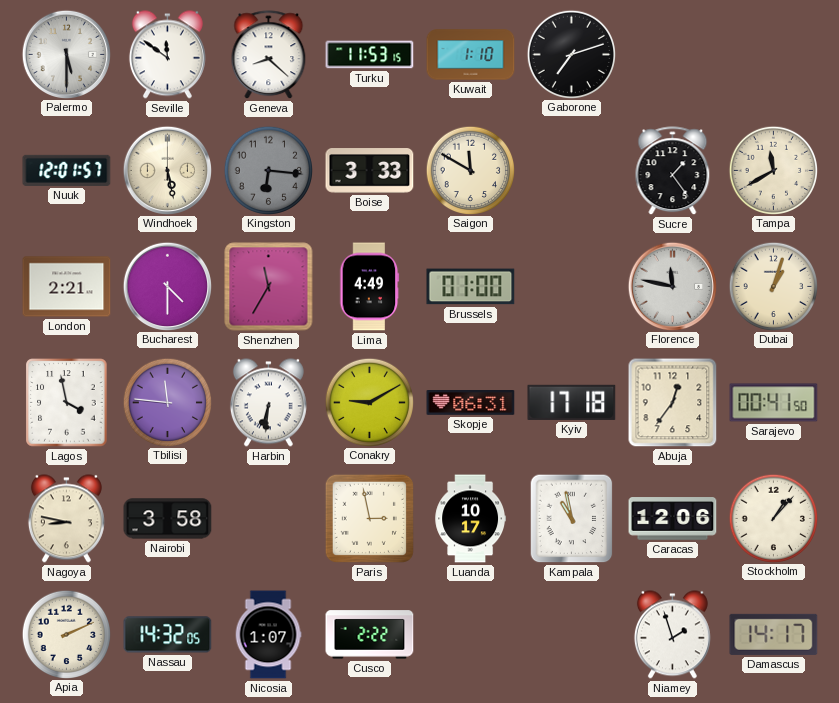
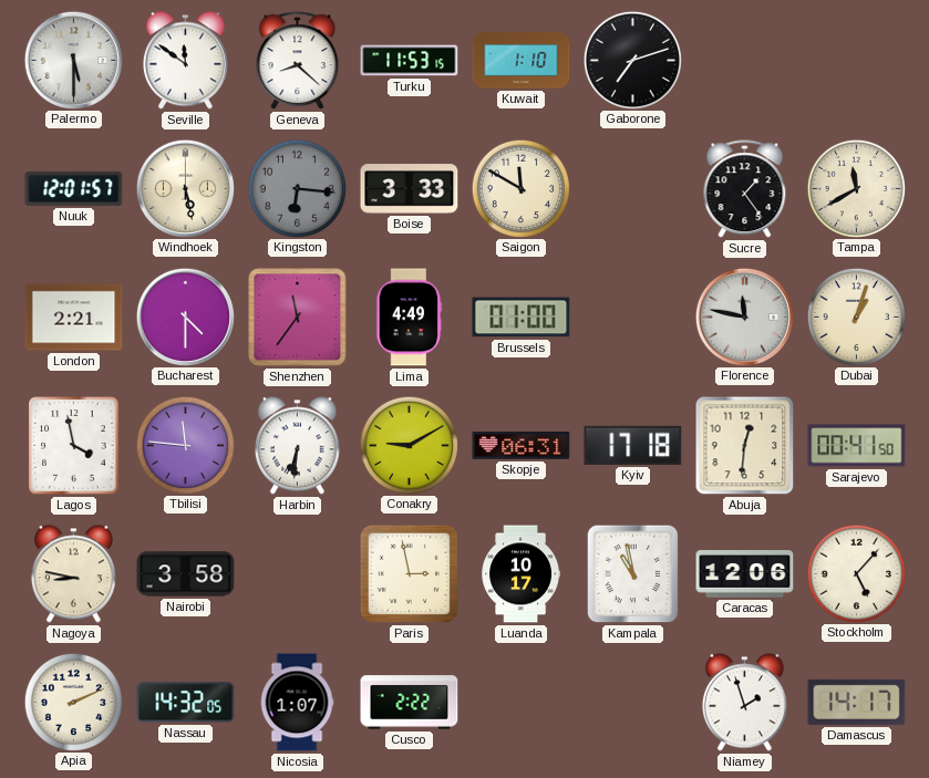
Shenzhen: 11:35 -> 11:36 (298, 318)
Abuja: 12:36 -> 12:31 (745, 446)
Stockholm: 1:07 -> 5:07 (856, 573)
